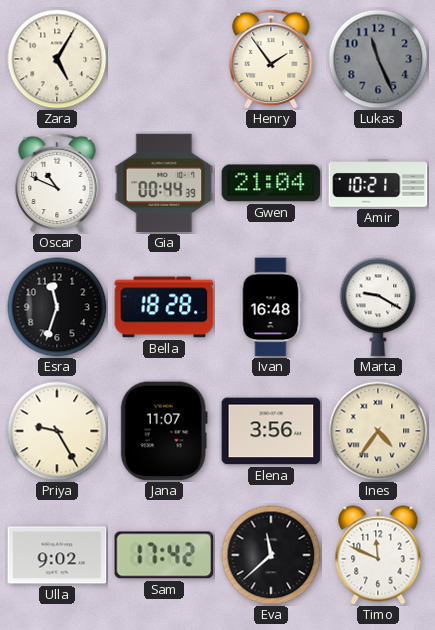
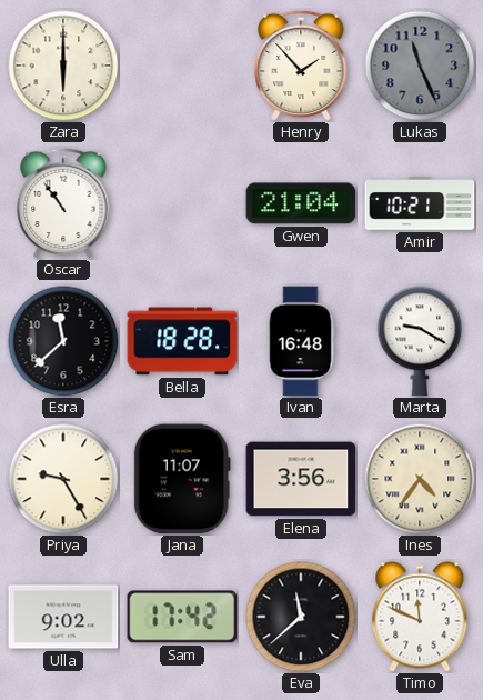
Zara: 5:05 -> 6:00 (63, 66)
Henry: 1:54 -> 1:53 (301, 66)
Oscar: 10:49 -> 10:54 (63, 203)
Gia: 00:44 -> none (164, 183)
Esra: 11:33 -> 11:38 (63, 341)
